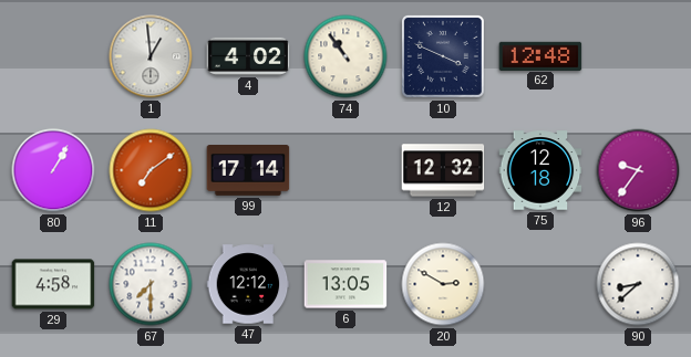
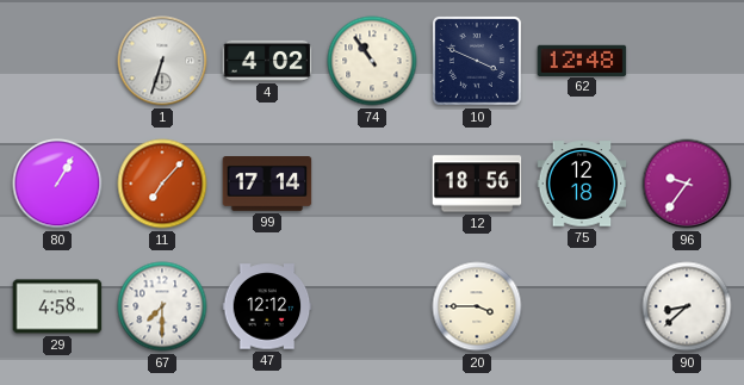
1: 12:59 -> 6:33 (162, 61)
11: 7:09 -> 7:07 (162, 184)
12: 12:32 -> 18:56 (477, 184)
6: 13:05 -> none (345, 284)
20: 2:50 -> 3:45 (477, 306)
